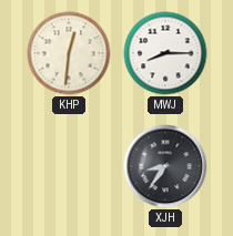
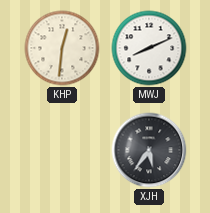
MWJ: 8:15 -> 8:11 (149, 48)
XJH: 8:36 -> 5:36 (149, 150)
